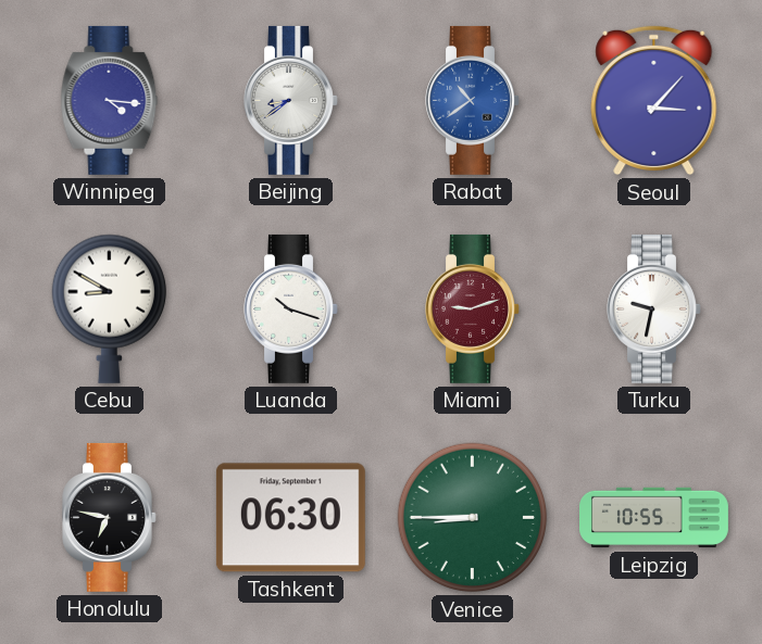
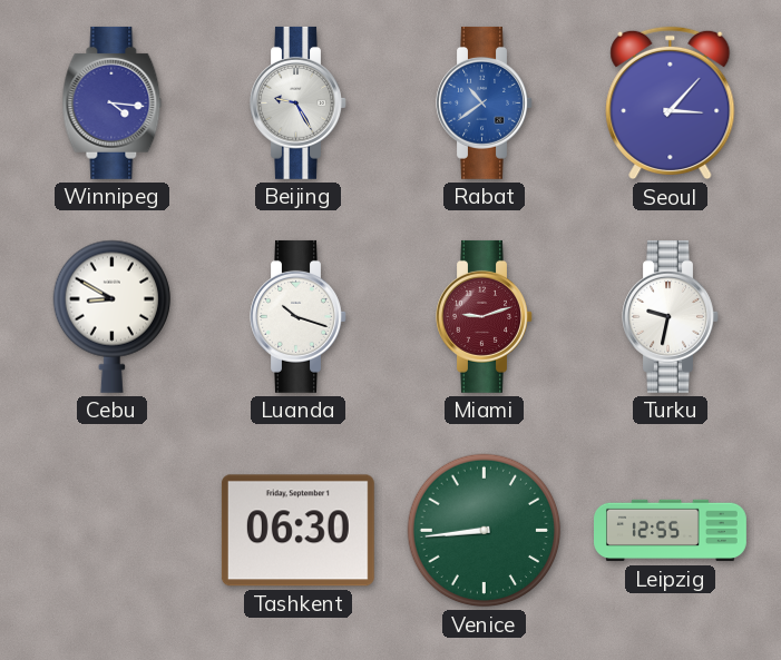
Beijing: 8:39 -> 9:25 (299, 102)
Honolulu: 6:47 -> none (110, 517)
Venice: 8:45 -> 8:44 (485, 531)
Leipzig: 10:55 -> 12:55 (671, 531)
